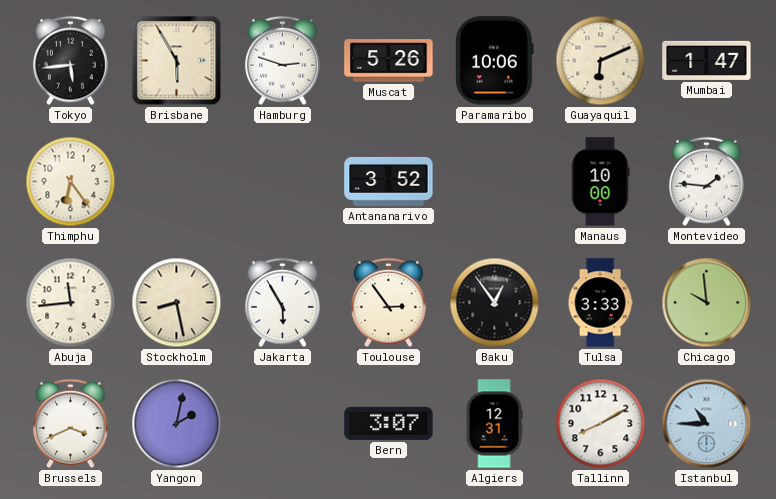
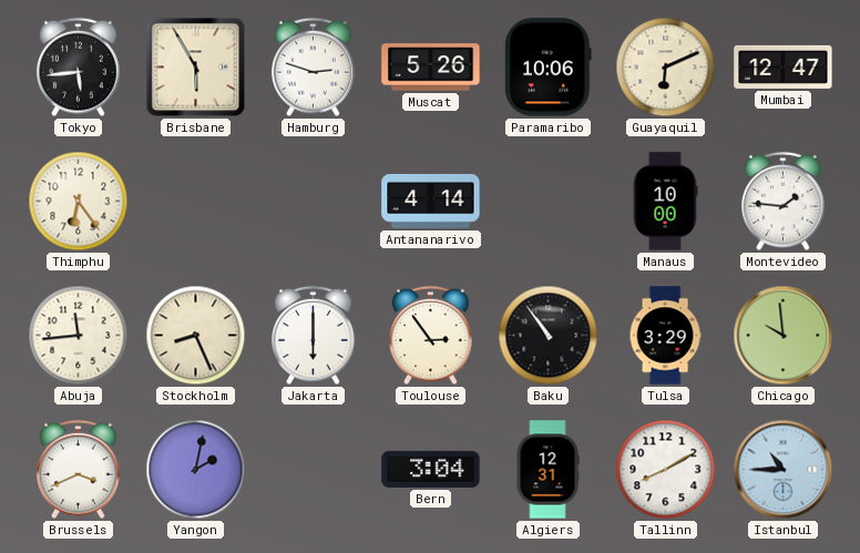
Mumbai: 1:47 -> 12:47 (784, 66)
Antananarivo: 3:52 -> 4:14 (431, 201)
Stockholm: 8:28 -> 8:26 (196, 336)
Jakarta: 5:55 -> 6:00 (314, 336)
Baku: 12:54 -> 10:54 (549, 336)
Tulsa: 3:33 -> 3:29 (665, 336)
Bern: 3:07 -> 3:04 (431, 469)
